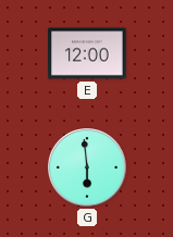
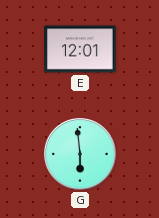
E: 12:00 -> 12:01 (80, 49)
